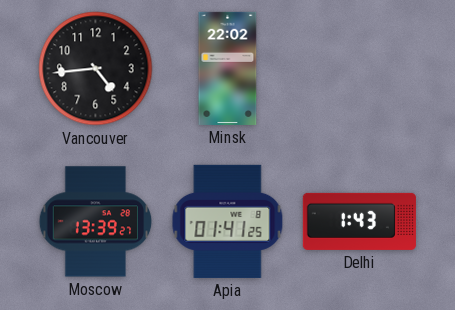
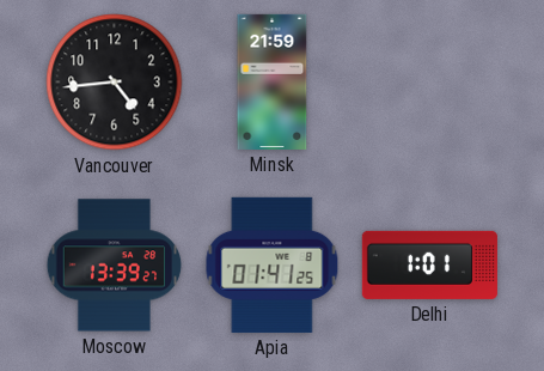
Minsk: 22:02 -> 21:59 (273, 81)
Delhi: 1:43 -> 1:01 (429, 264)
